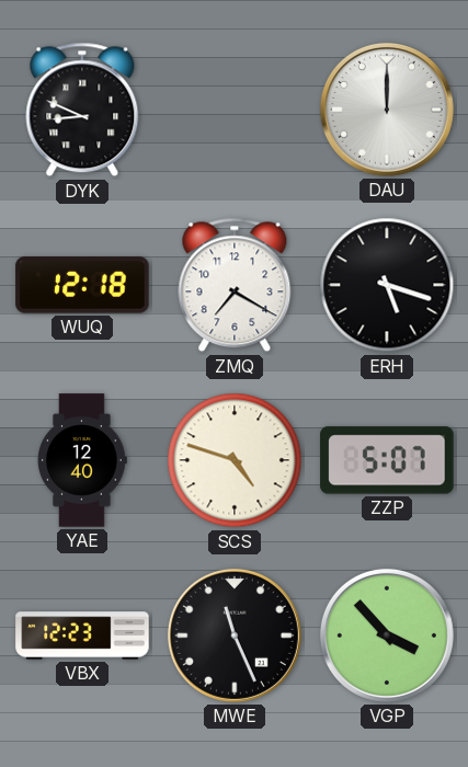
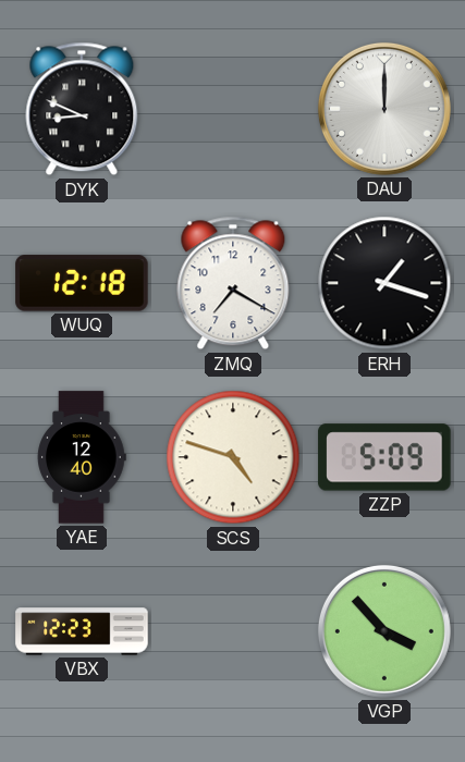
ERH: 5:18 -> 1:18 (384, 283)
ZZP: 5:07 -> 5:09 (384, 457)
MWE: 11:26 -> none (235, 636)
